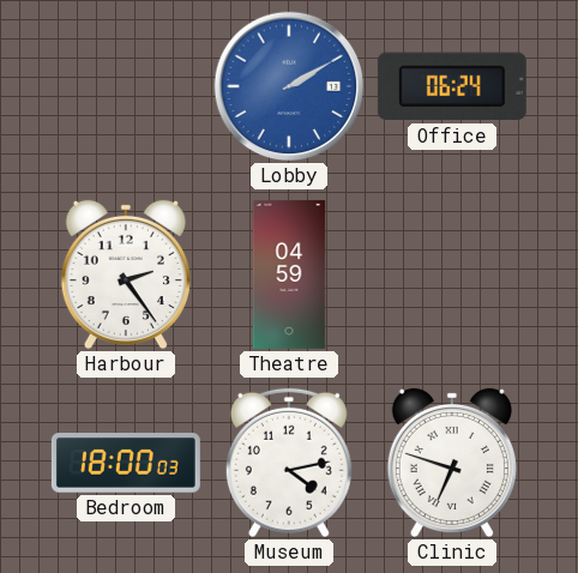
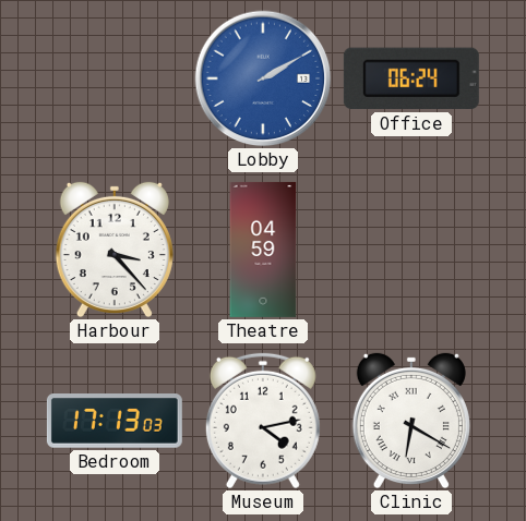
Harbour: 2:24 -> 3:23 (115, 250)
Bedroom: 18:00 -> 17:13 (115, 422)
Clinic: 6:48 -> 6:20 (411, 421)
